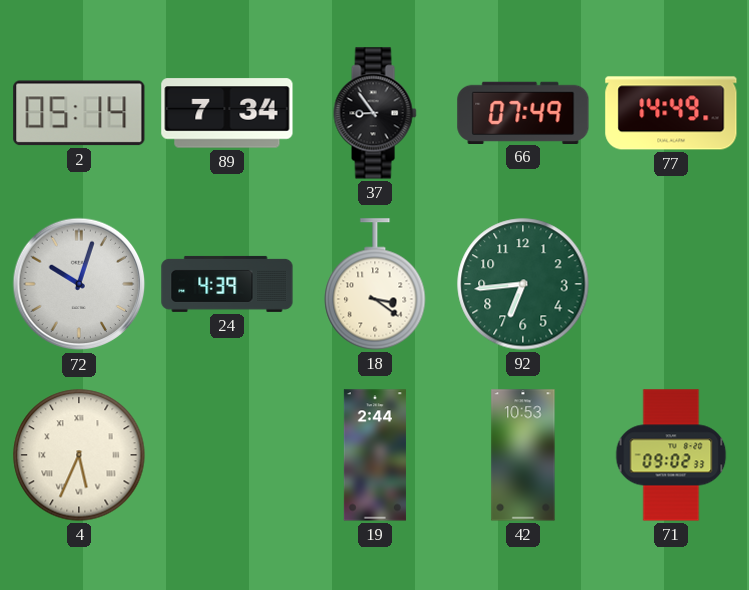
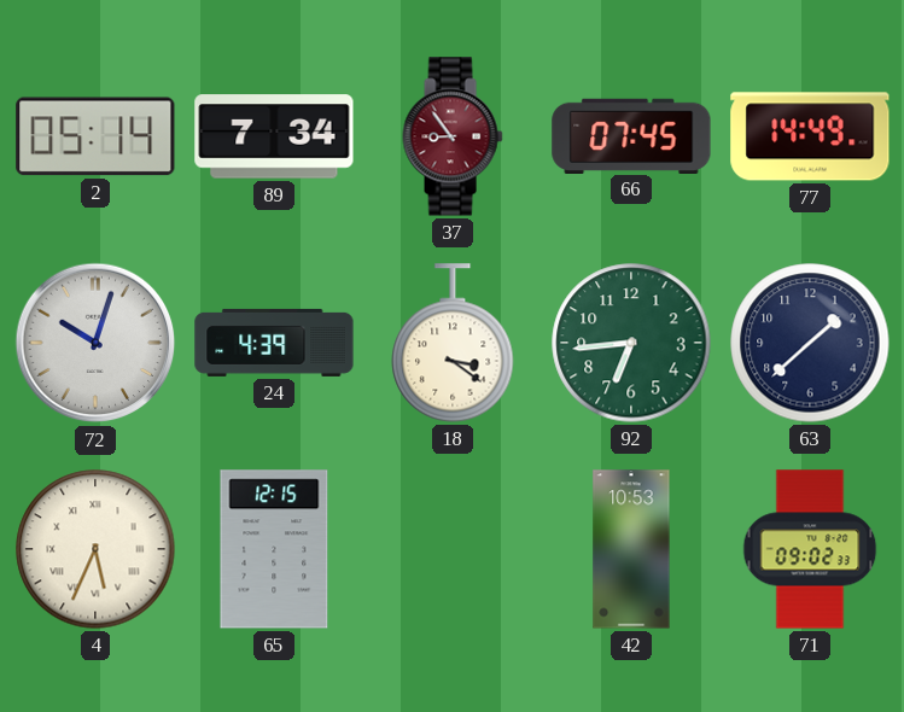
37 dial: black -> burgundy (453, 136)
66: 07:49 -> 07:45 (631, 135)
63: none -> 1:38 (810, 343)
65: none -> 12:15 (274, 549)
19: 2:44 -> none (375, 455)
